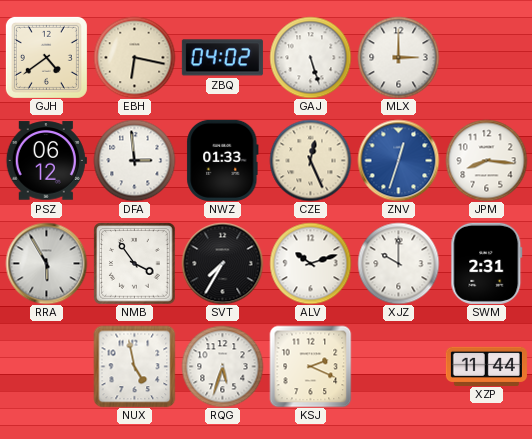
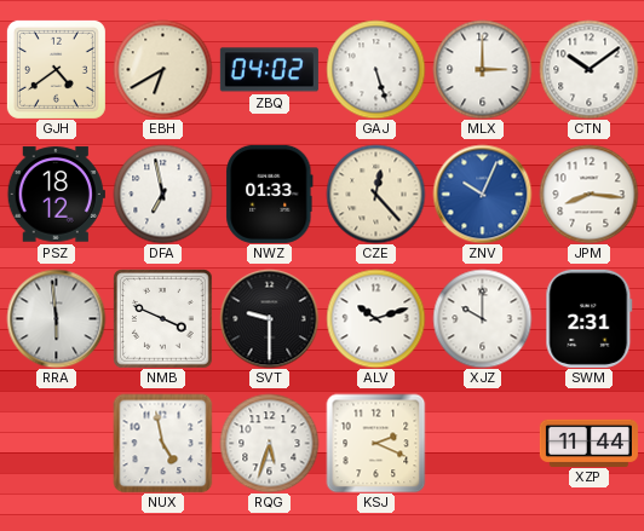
EBH: 6:17 -> 6:40 (162, 69)
CTN: none -> 10:09 (588, 69)
PSZ: 06:12 -> 18:12 (56, 195)
DFA: 2:59 -> 6:58 (162, 194)
CZE: 12:26 -> 12:23 (375, 194)
ZNV: 12:33 -> 10:04 (482, 194)
RRA: 5:55 -> 5:59 (56, 318)
NMB: 3:54 -> 3:49 (162, 318)
SVT: 7:35 -> 9:30 (269, 318)
